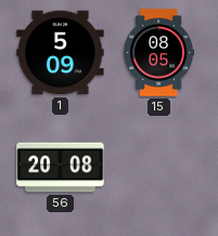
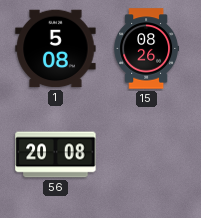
1: 5:09 -> 5:08 (56, 49)
15: 08:05 -> 08:26 (147, 49)
